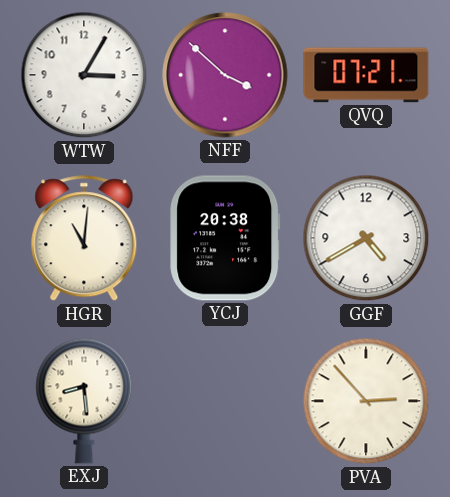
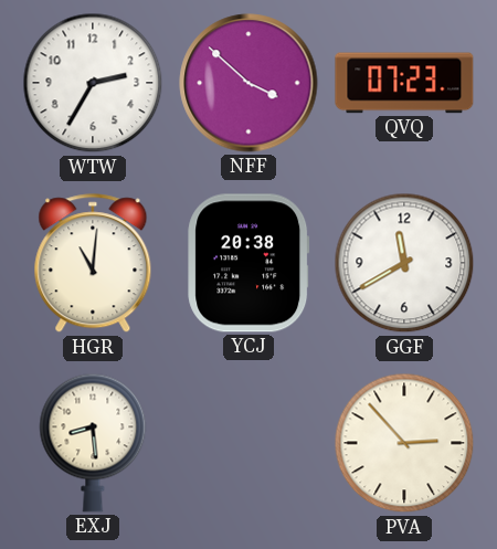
WTW: 3:05 -> 2:35 (93, 83)
QVQ: 07:21 -> 07:23 (404, 83)
GGF: 4:40 -> 11:40 (404, 263)
